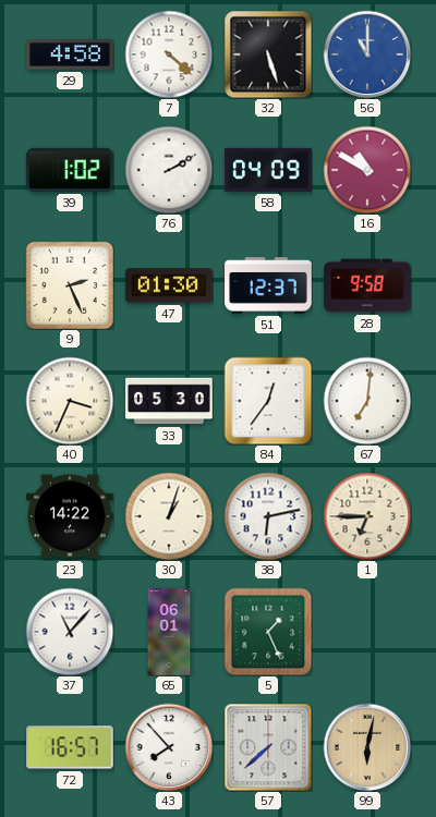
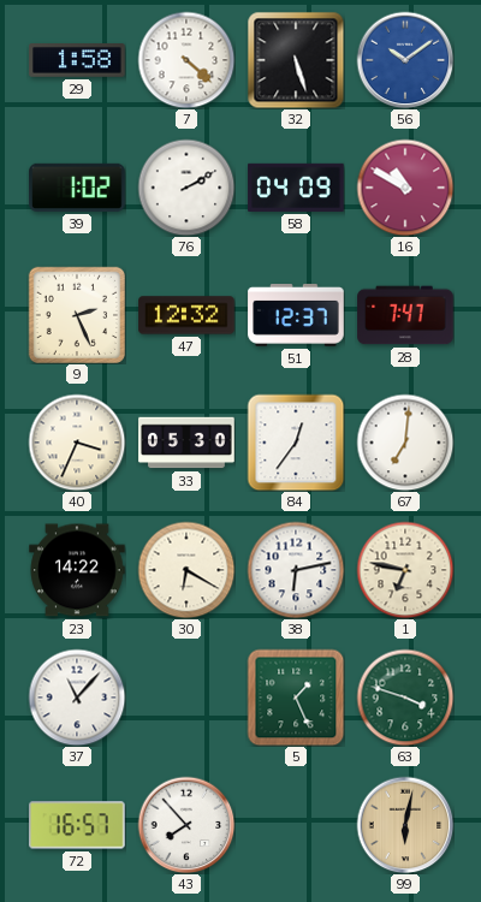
29: 4:58 -> 1:58 (77, 61)
56: 11:00 -> 10:09 (405, 60)
47: 01:30 -> 12:32 (186, 315)
28: 9:58 -> 7:47 (405, 315)
30: 1:03 -> 6:20 (186, 570)
1: 6:45 -> 6:47 (405, 570)
65: 06:01 -> none (169, 632)
63: none -> 3:48 (405, 698)
57: 7:38 -> none (268, 747)
